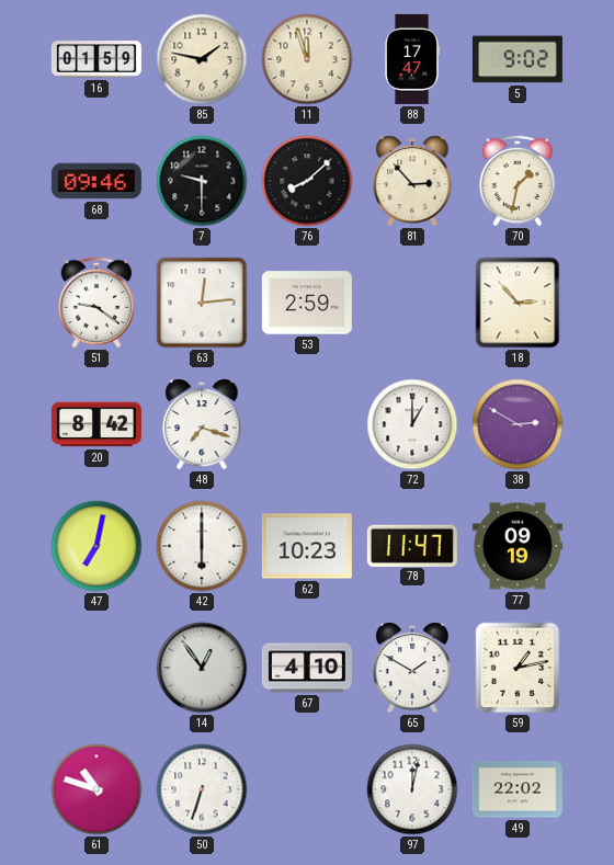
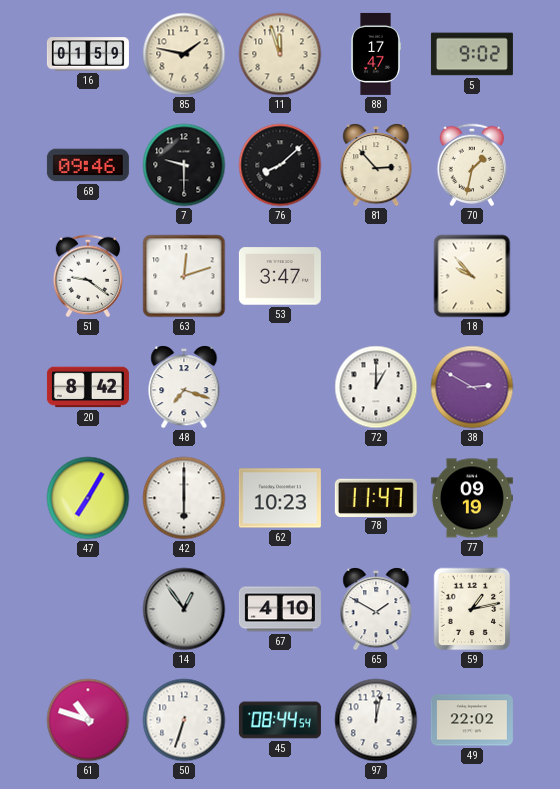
63: 12:14 -> 12:12 (184, 276)
53: 2:59 -> 3:47 (280, 276)
18: 2:53 -> 9:53 (472, 276)
47: 7:02 -> 7:05 (88, 498)
45: none -> 08:44 (280, 720)
